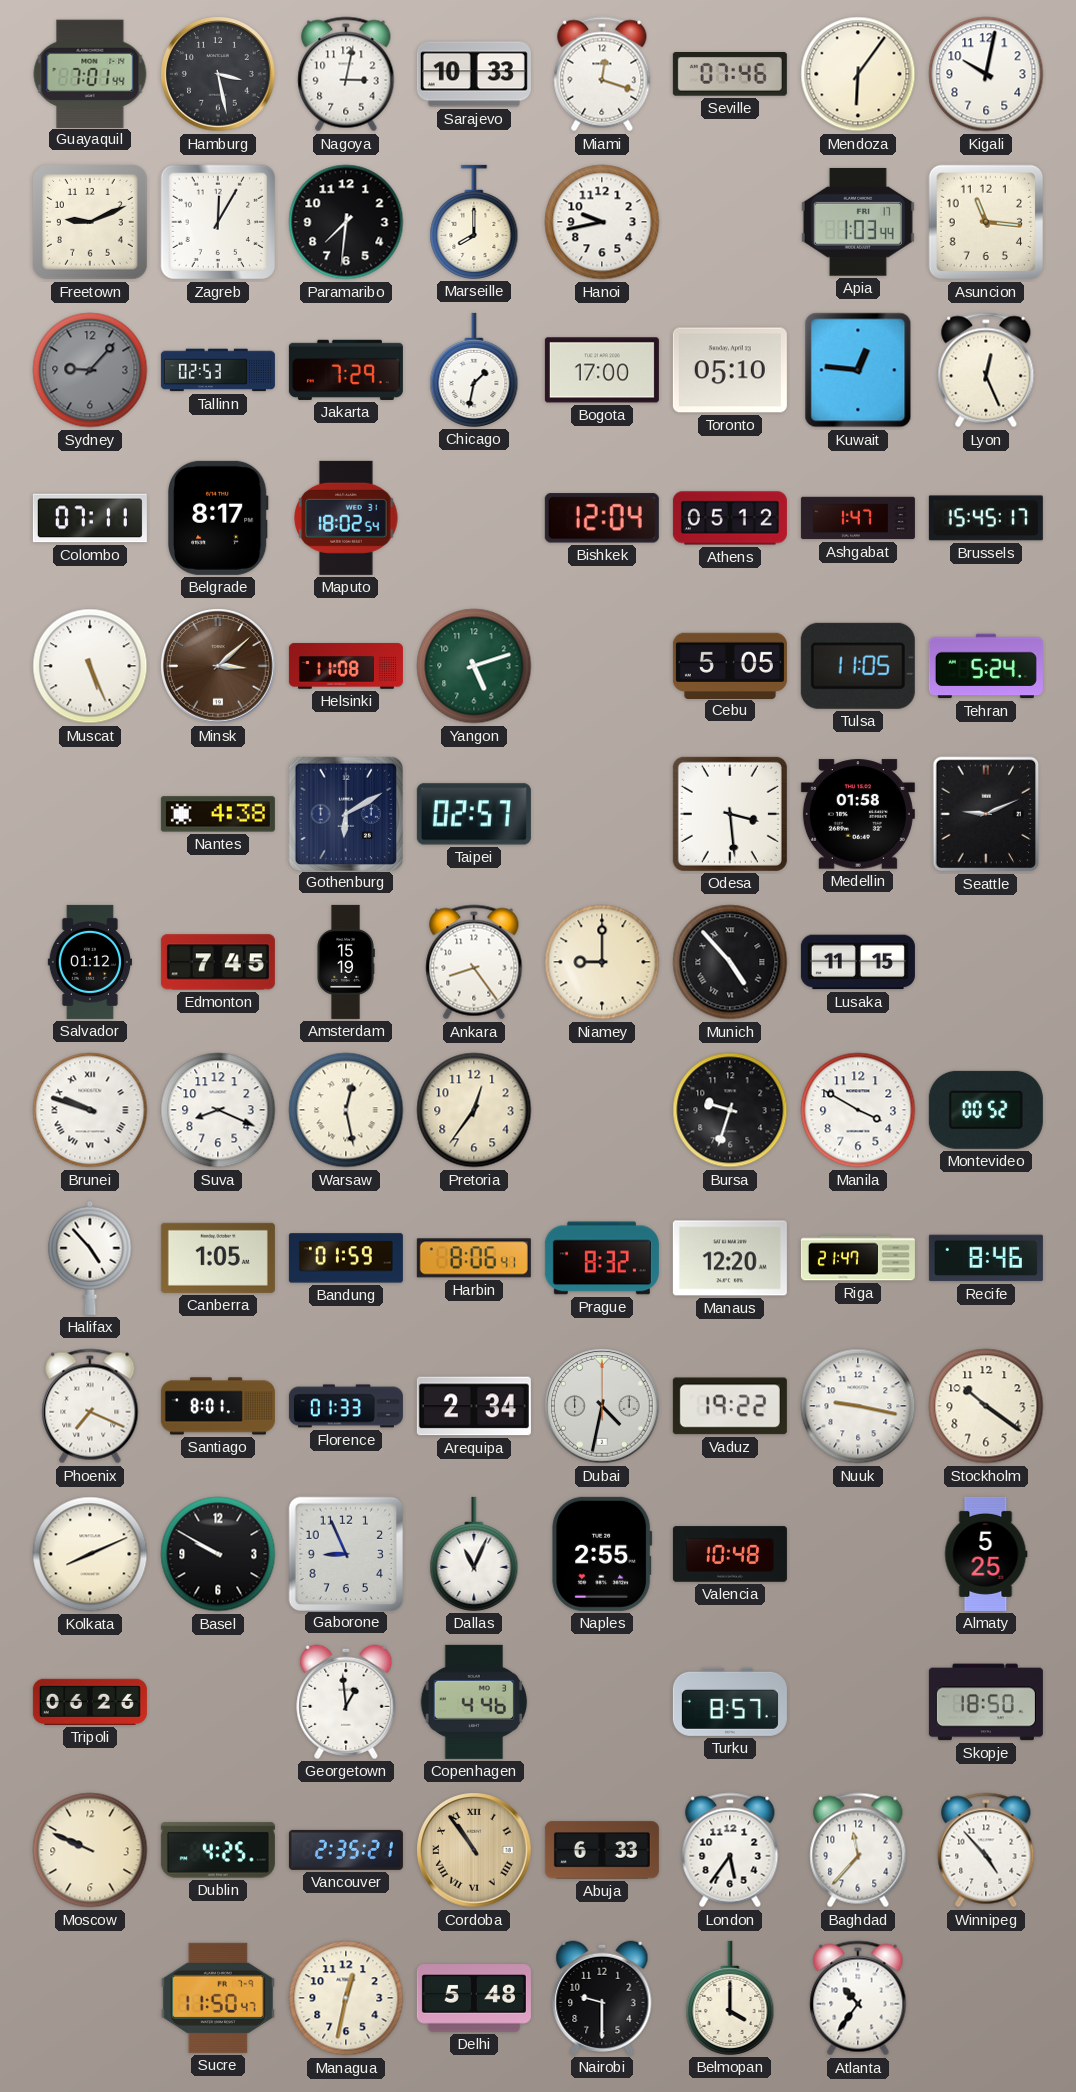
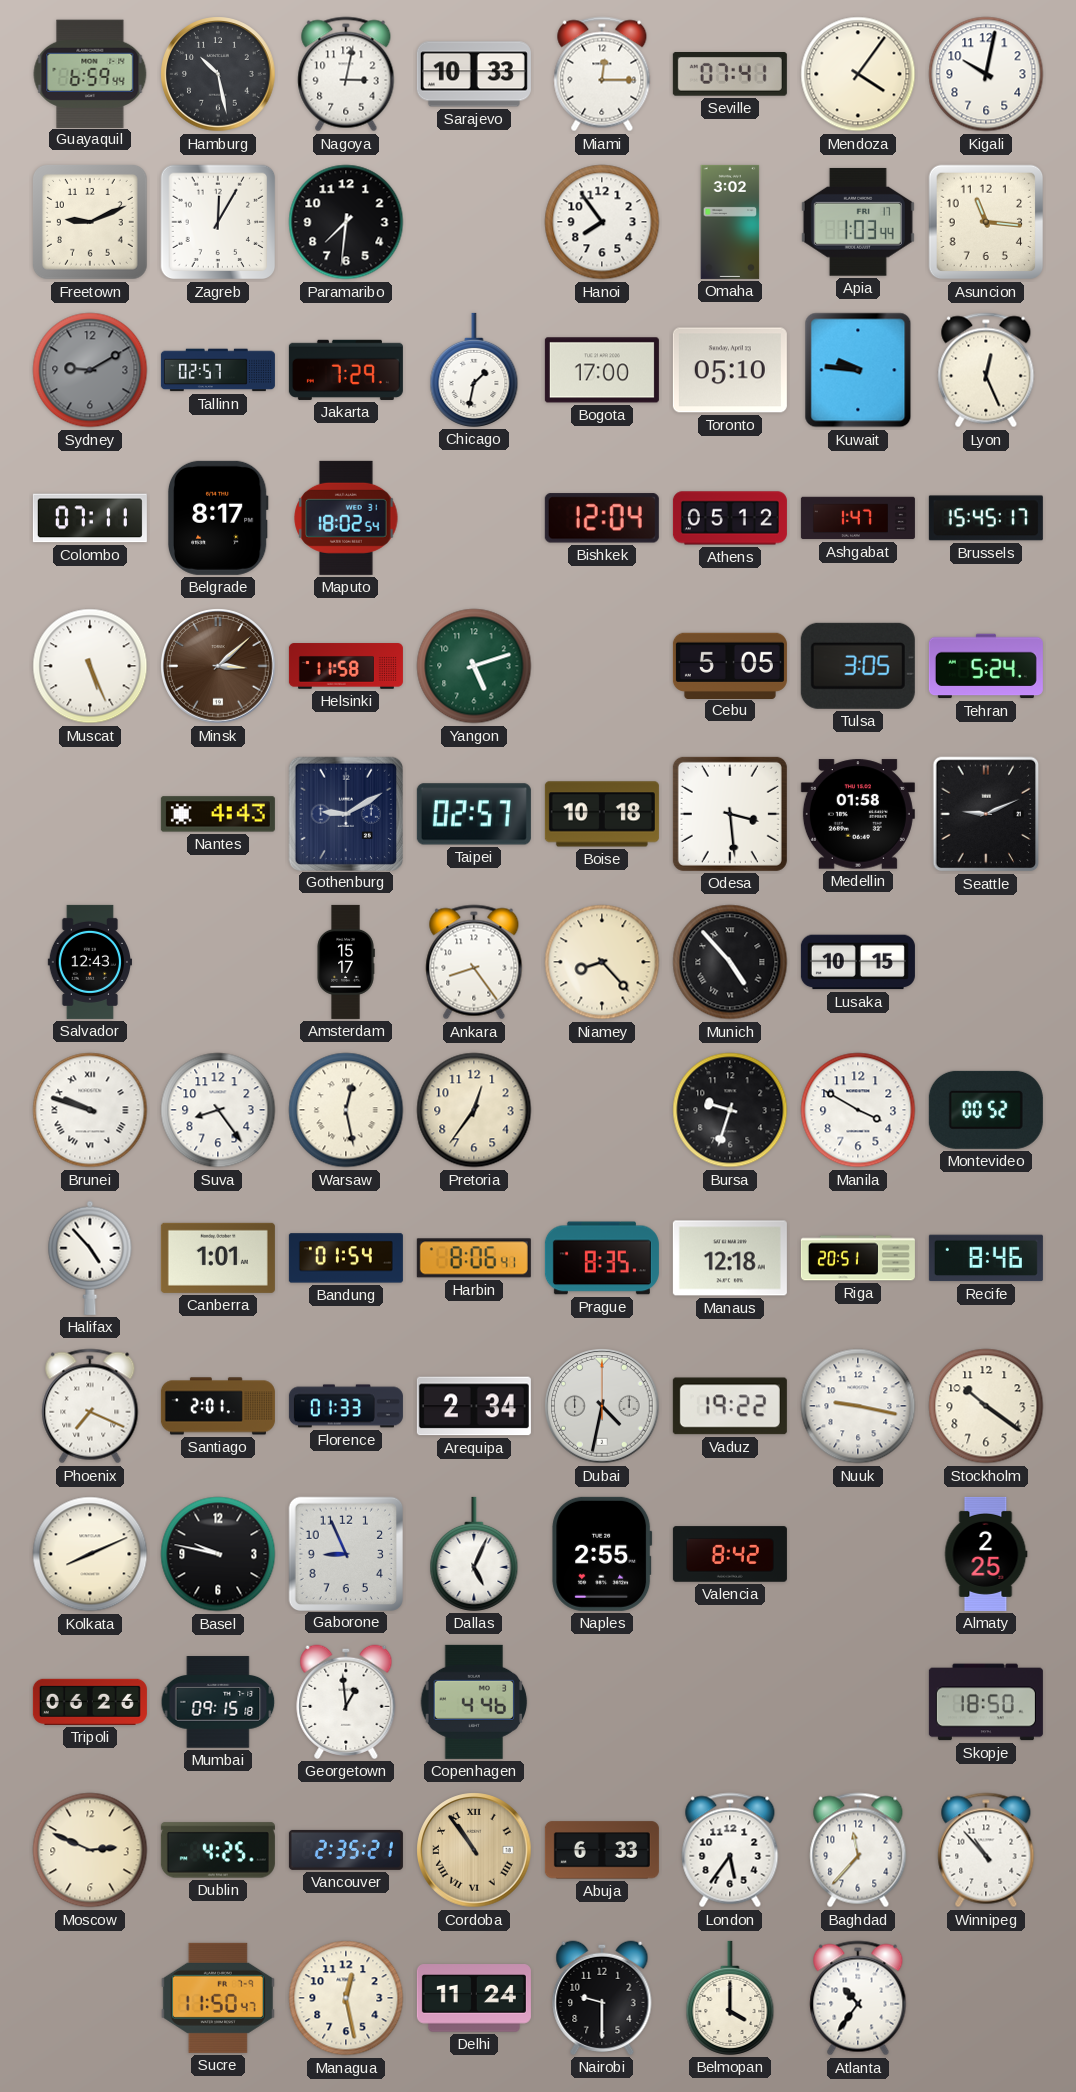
Guayaquil: 7:01 -> 6:59 (90, 73)
Hamburg: 3:28 -> 10:28 (218, 74)
Miami: 12:18 -> 12:15 (602, 74)
Seville: 07:46 -> 07:41 (730, 75)
Mendoza: 6:06 -> 4:06 (858, 74)
Marseille: 8:00 -> none (474, 222)
Hanoi: 9:43 -> 7:54 (602, 222)
Omaha: none -> 3:02 (730, 222)
Sydney: 9:07 -> 9:10 (90, 370)
Tallinn: 02:53 -> 02:57 (218, 370)
Kuwait: 12:46 -> 9:46 (858, 370)
Helsinki: 11:08 -> 11:58 (346, 666)
Tulsa: 11:05 -> 3:05 (858, 666)
Nantes: 4:38 -> 4:43 (218, 814)
Gothenburg: 6:10 -> 9:10 (345, 813)
Boise: none -> 10:18 (602, 814)
Salvador: 01:12 -> 12:43 (89, 962)
Edmonton: 7:45 -> none (218, 962)
Amsterdam: 15:19 -> 15:17 (346, 962)
Niamey: 9:00 -> 8:23 (602, 962)
Lusaka: 11:15 -> 10:15 (858, 962)
Suva: 8:19 -> 8:24 (218, 1110)
Canberra: 1:05 -> 1:01 (218, 1258)
Bandung: 01:59 -> 01:54 (346, 1258)
Prague: 8:32 -> 8:35 (602, 1258)
Manaus: 12:20 -> 12:18 (730, 1258)
Riga: 21:47 -> 20:51 (858, 1258)
Santiago: 8:01 -> 2:01 (218, 1406)
Basel: 9:50 -> 9:47 (218, 1554)
Dallas: 11:04 -> 5:04 (474, 1554)
Valencia: 10:48 -> 8:42 (730, 1554)
Almaty: 5:25 -> 2:25 (986, 1554)
Mumbai: none -> 09:15 (218, 1702)
Turku: 8:57 -> none (730, 1702)
Moscow: 9:49 -> 2:49 (90, 1850)
Winnipeg: 4:53 -> 10:53 (986, 1850)
Managua: 12:32 -> 12:28 (346, 1998)
Delhi: 5:48 -> 11:24 (474, 1998)
